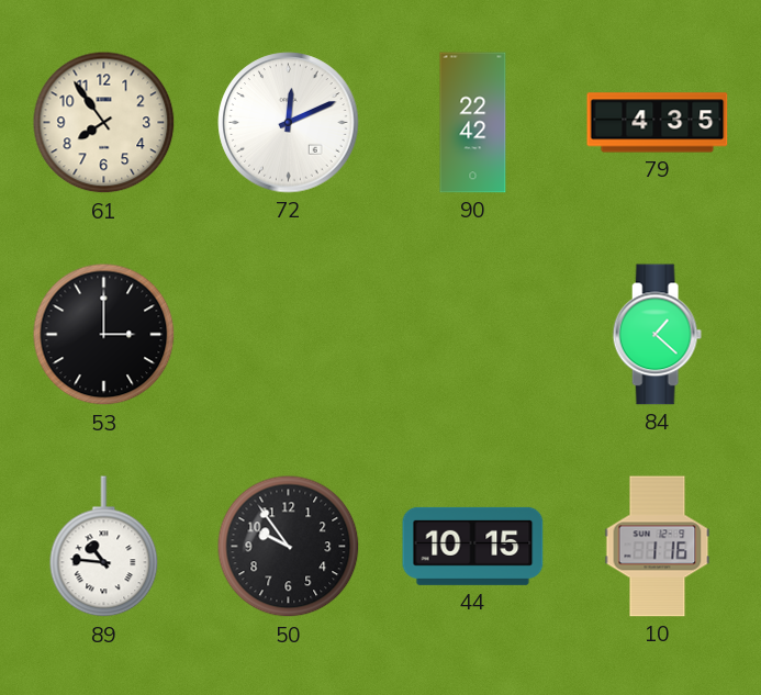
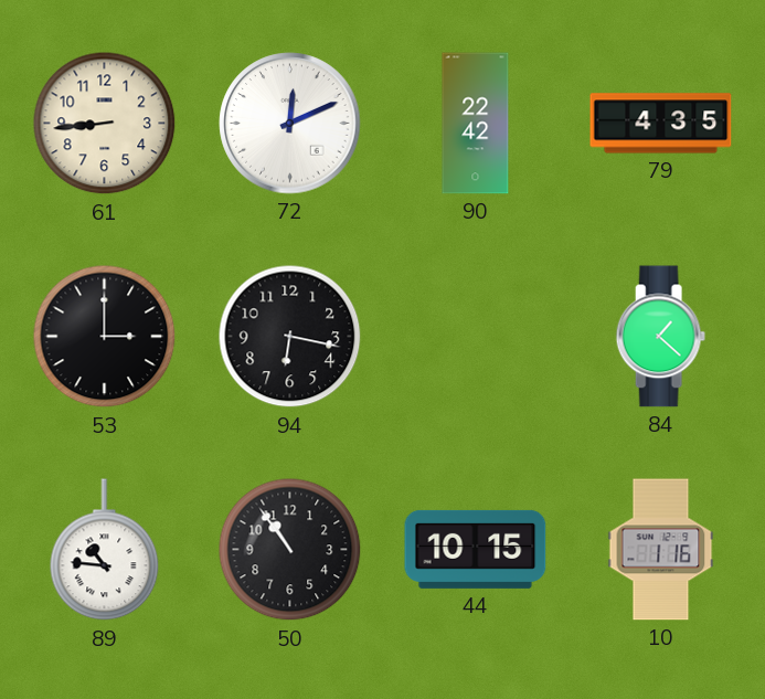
61: 7:54 -> 8:44 (105, 124)
94: none -> 6:17 (290, 337)
50: 9:54 -> 10:54 (290, 550)
